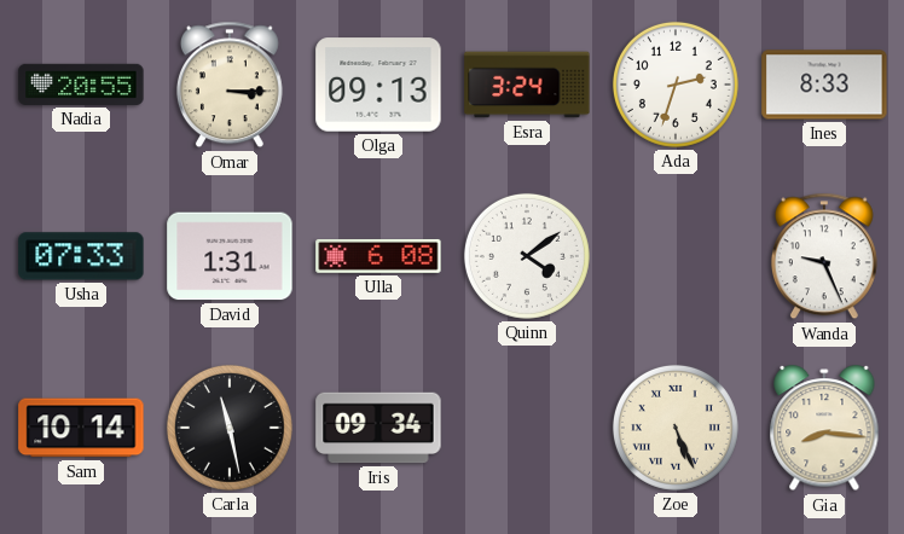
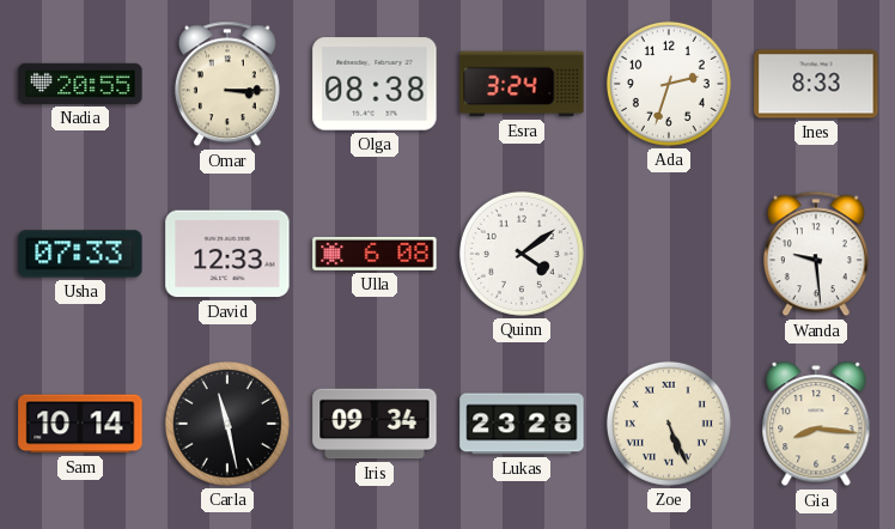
Olga: 09:13 -> 08:38 (375, 84)
David: 1:31 -> 12:33 (227, 254)
Wanda: 9:26 -> 9:29 (816, 254)
Lukas: none -> 23:28 (522, 424)
